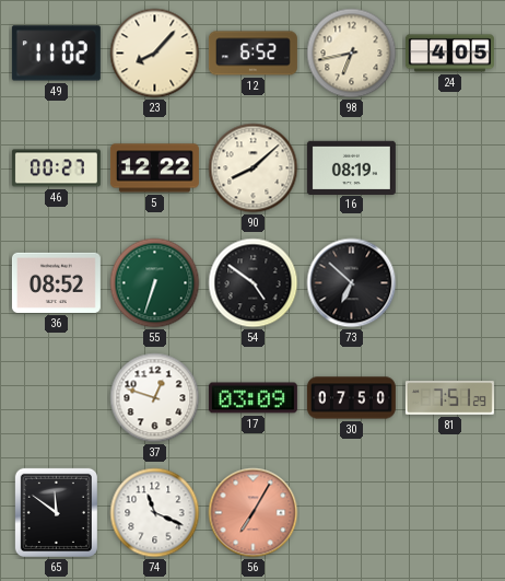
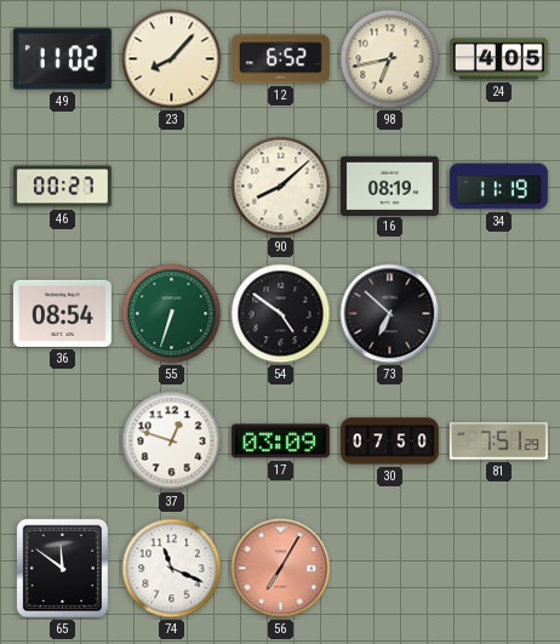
5: 12:22 -> none (154, 169)
34: none -> 11:19 (498, 187)
36: 08:52 -> 08:54 (62, 313)
